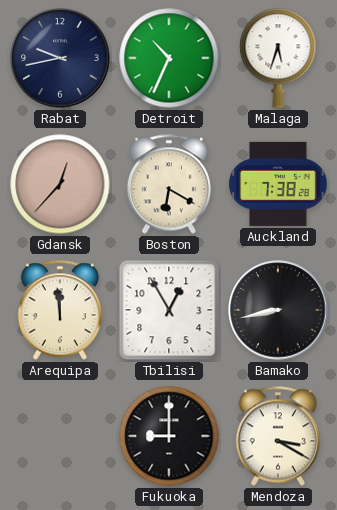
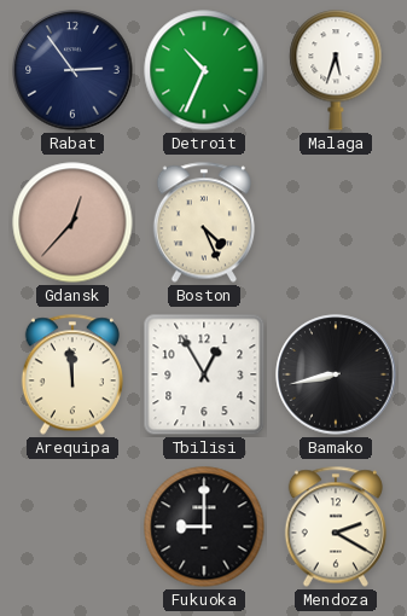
Rabat: 9:43 -> 2:54 (72, 70)
Boston: 6:20 -> 4:26 (204, 222)
Auckland: 7:38 -> none (278, 184)
Mendoza: 3:20 -> 2:20 (336, 527)
